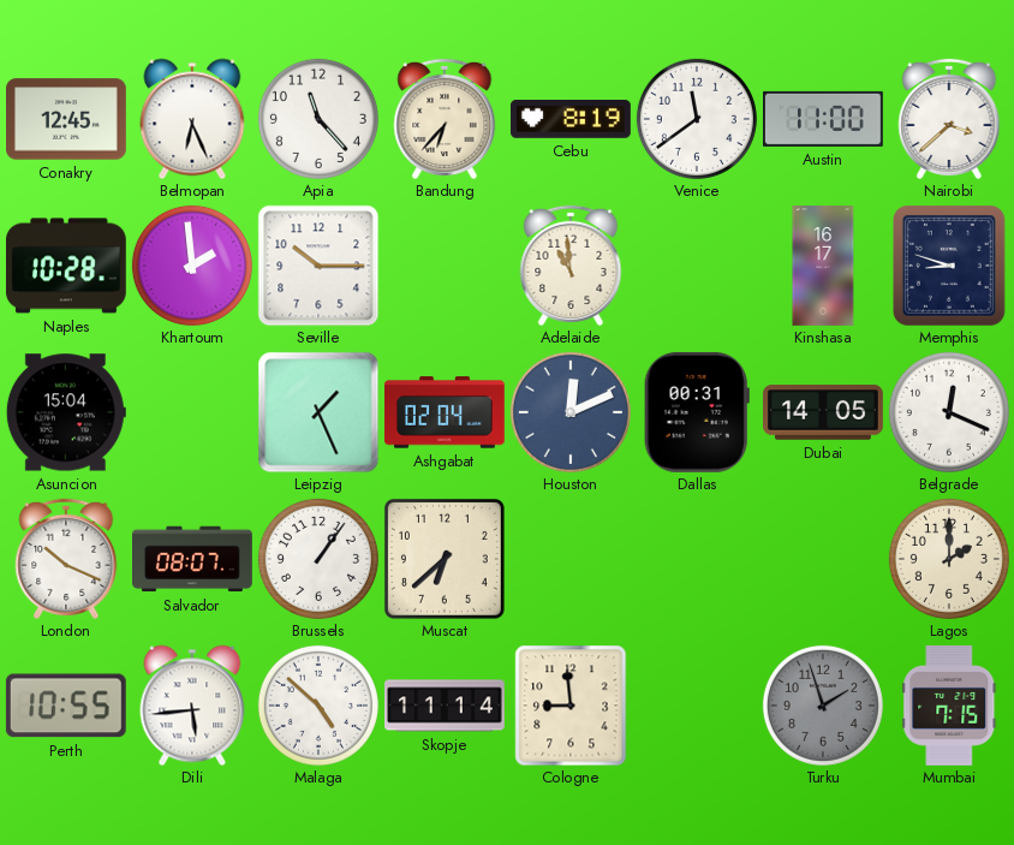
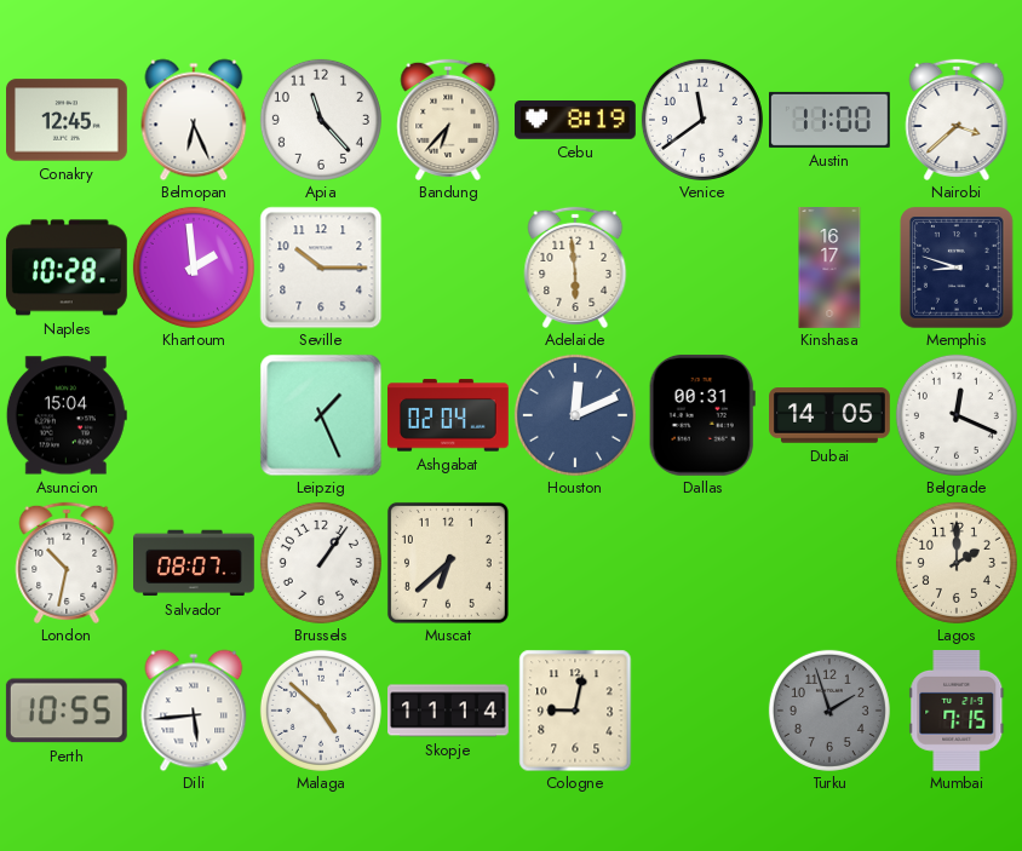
Adelaide: 10:59 -> 5:59 (575, 268)
London: 10:19 -> 10:32 (67, 563)
Cologne: 8:59 -> 9:02 (575, 711)
